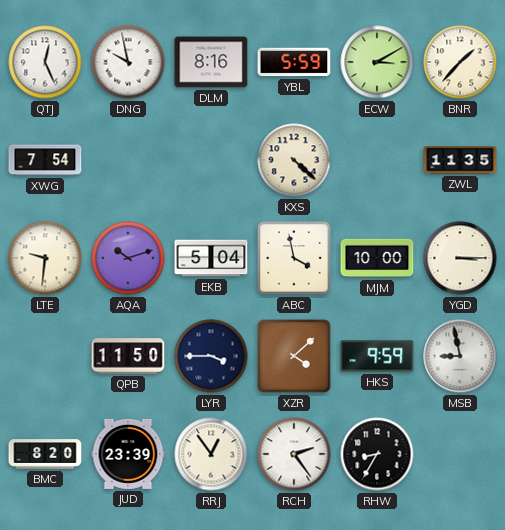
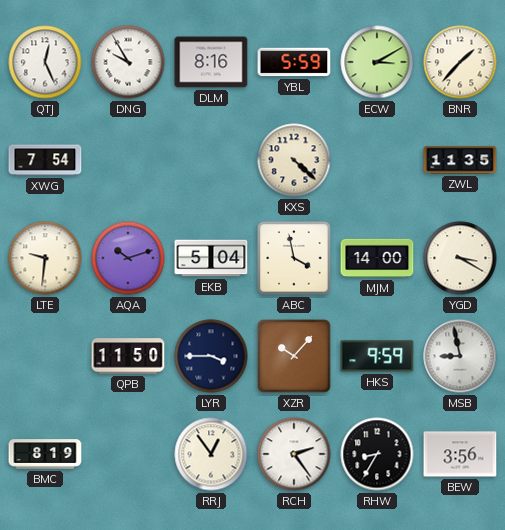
DNG: 9:58 -> 9:55 (128, 62)
MJM: 10:00 -> 14:00 (377, 258)
YGD: 3:15 -> 3:20 (460, 258)
XZR: 4:08 -> 10:07 (294, 356)
BMC: 8:20 -> 8:19 (45, 454)
JUD: 23:39 -> none (128, 454)
BEW: none -> 3:56 (460, 454)
